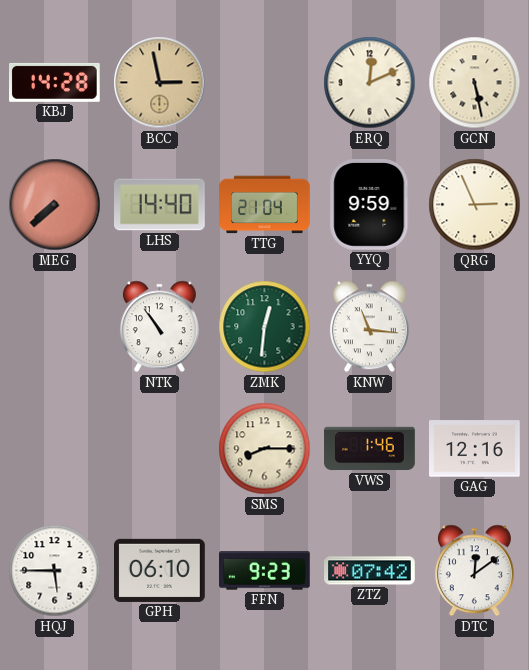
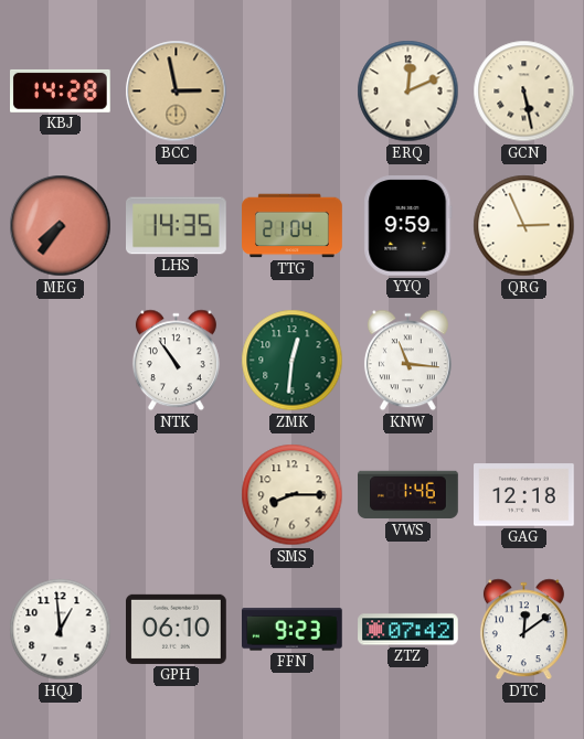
MEG: 7:38 -> 7:36 (61, 226)
LHS: 14:40 -> 14:35 (177, 226)
GAG: 12:16 -> 12:18 (524, 495)
HQJ: 5:45 -> 12:59 (61, 630)
